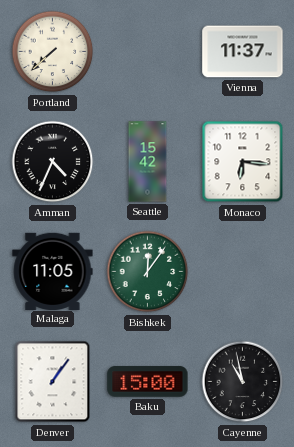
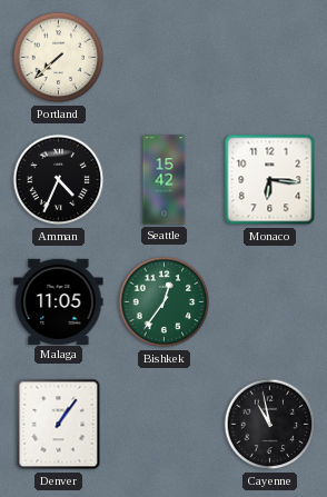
Vienna: 11:37 -> none (243, 52)
Bishkek: 12:06 -> 12:36 (165, 302)
Baku: 15:00 -> none (148, 382)
